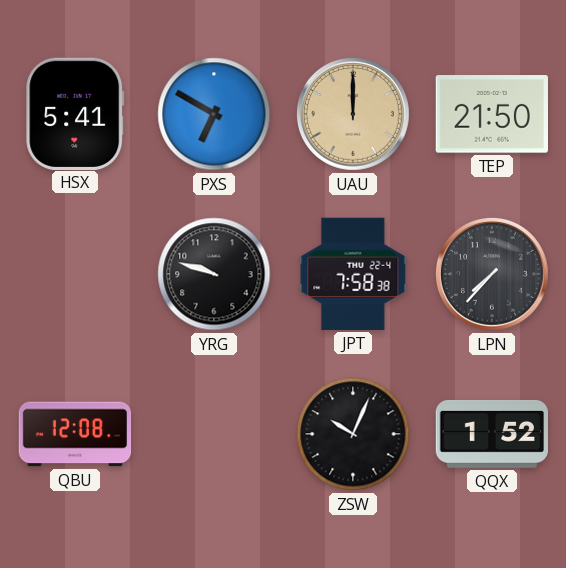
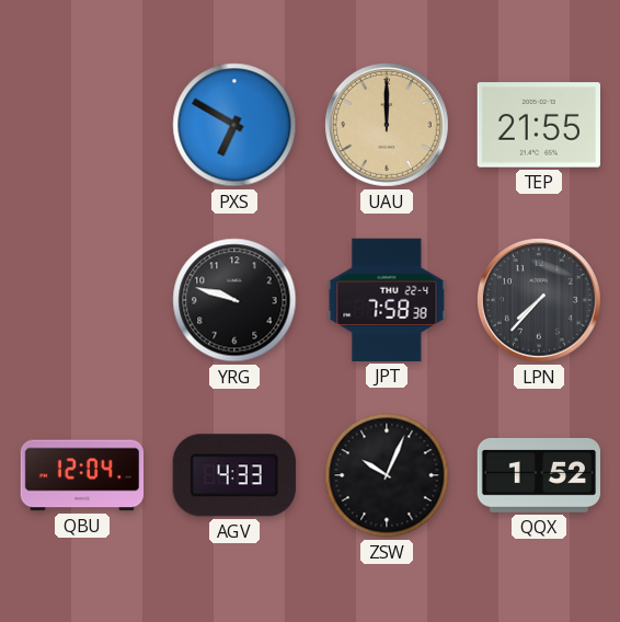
HSX: 5:41 -> none (75, 113)
TEP: 21:50 -> 21:55 (539, 125)
QBU: 12:08 -> 12:04 (82, 475)
AGV: none -> 4:33 (234, 475)
